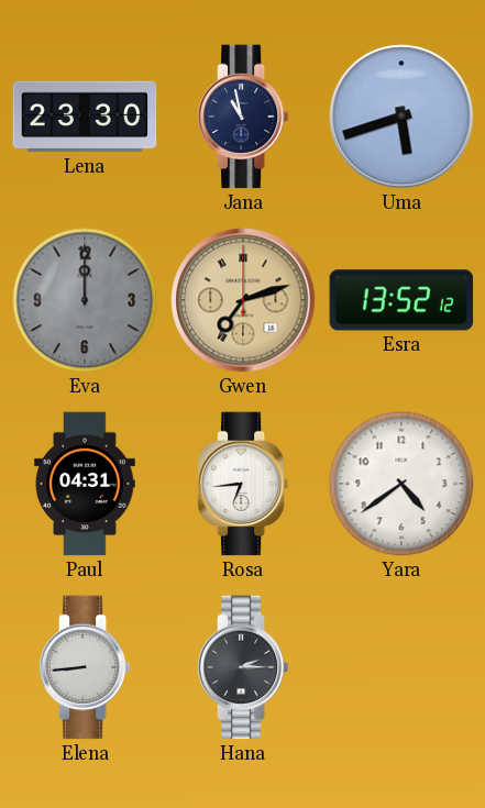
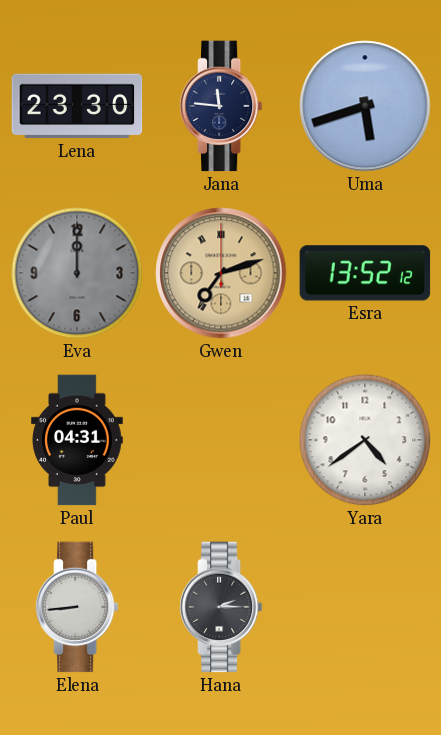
Jana: 10:58 -> 11:46 (221, 106)
Rosa: 6:44 -> none (243, 484)
